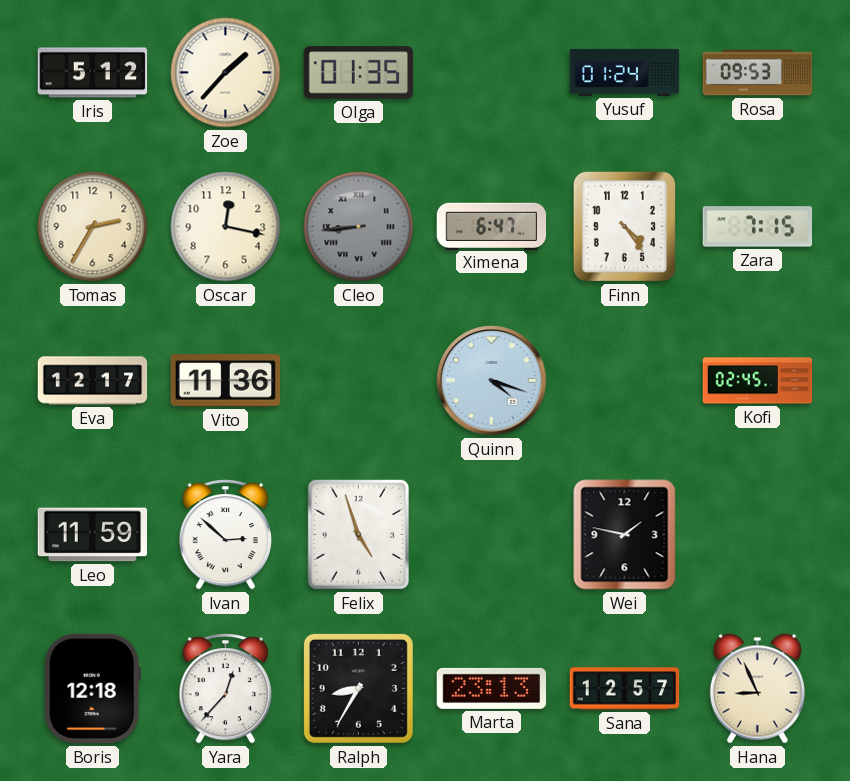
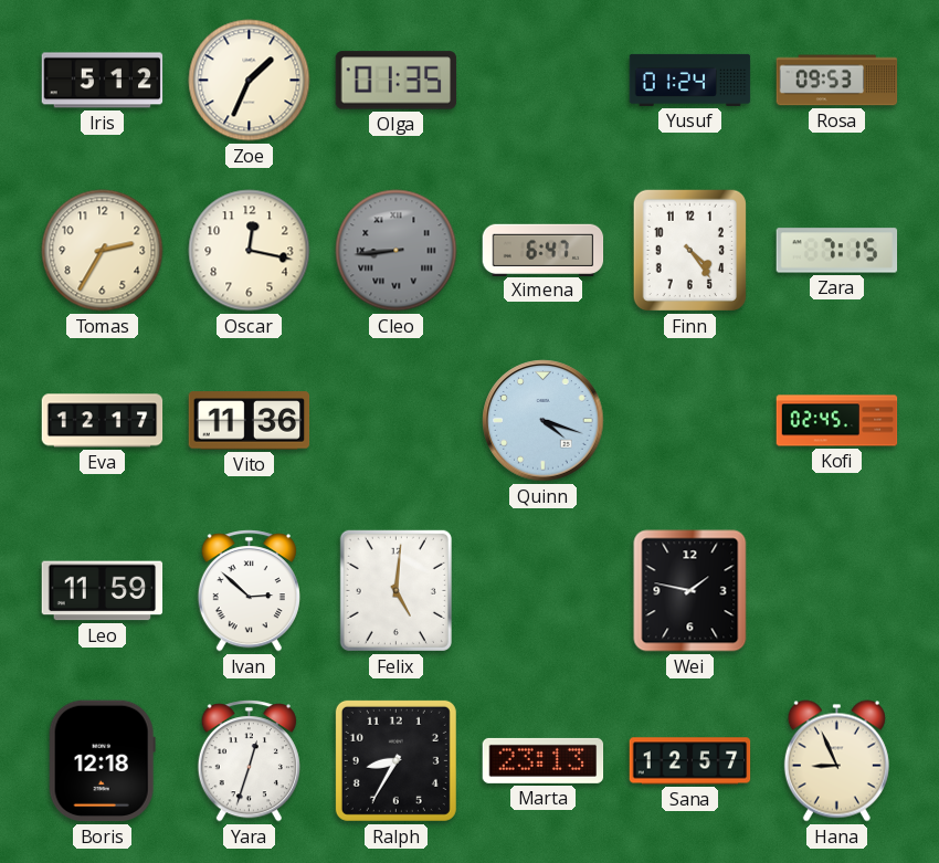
Zoe: 1:37 -> 1:34 (250, 81)
Felix: 4:57 -> 5:01 (395, 590)
Yara: 12:37 -> 12:33 (249, 761)
